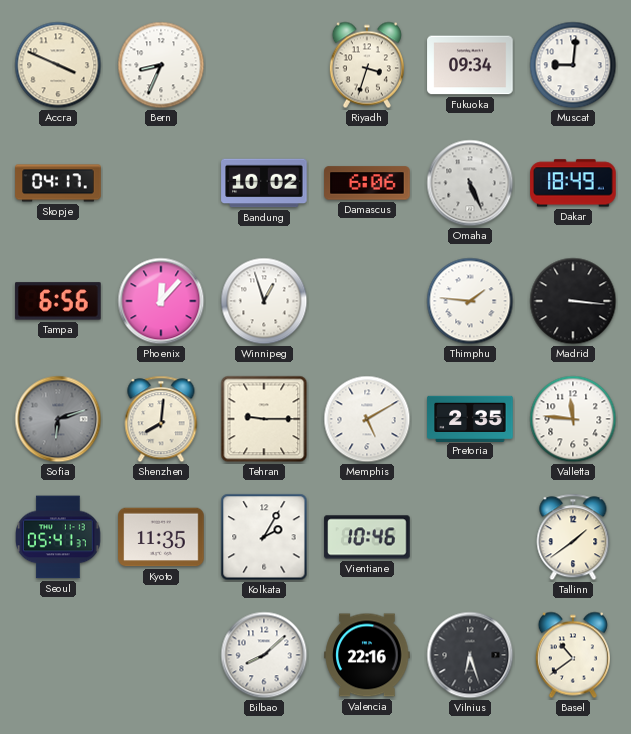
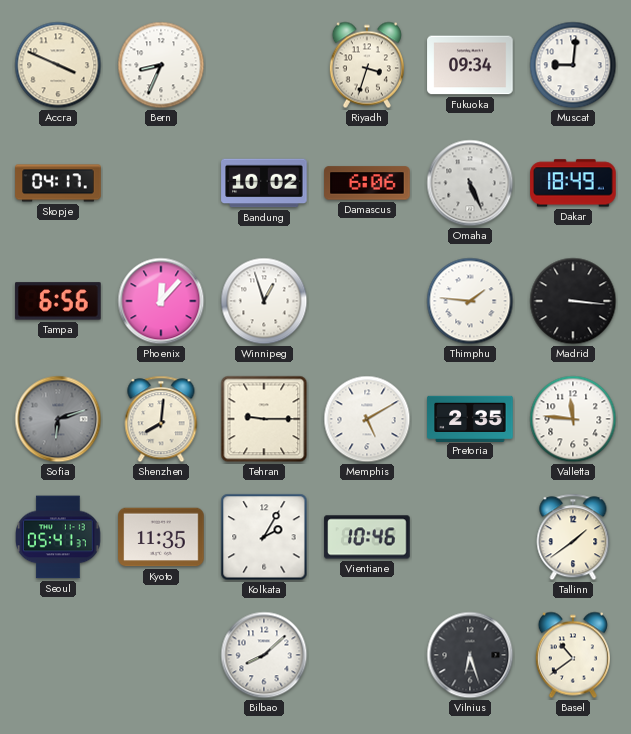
Valencia: 22:16 -> none (367, 655)
